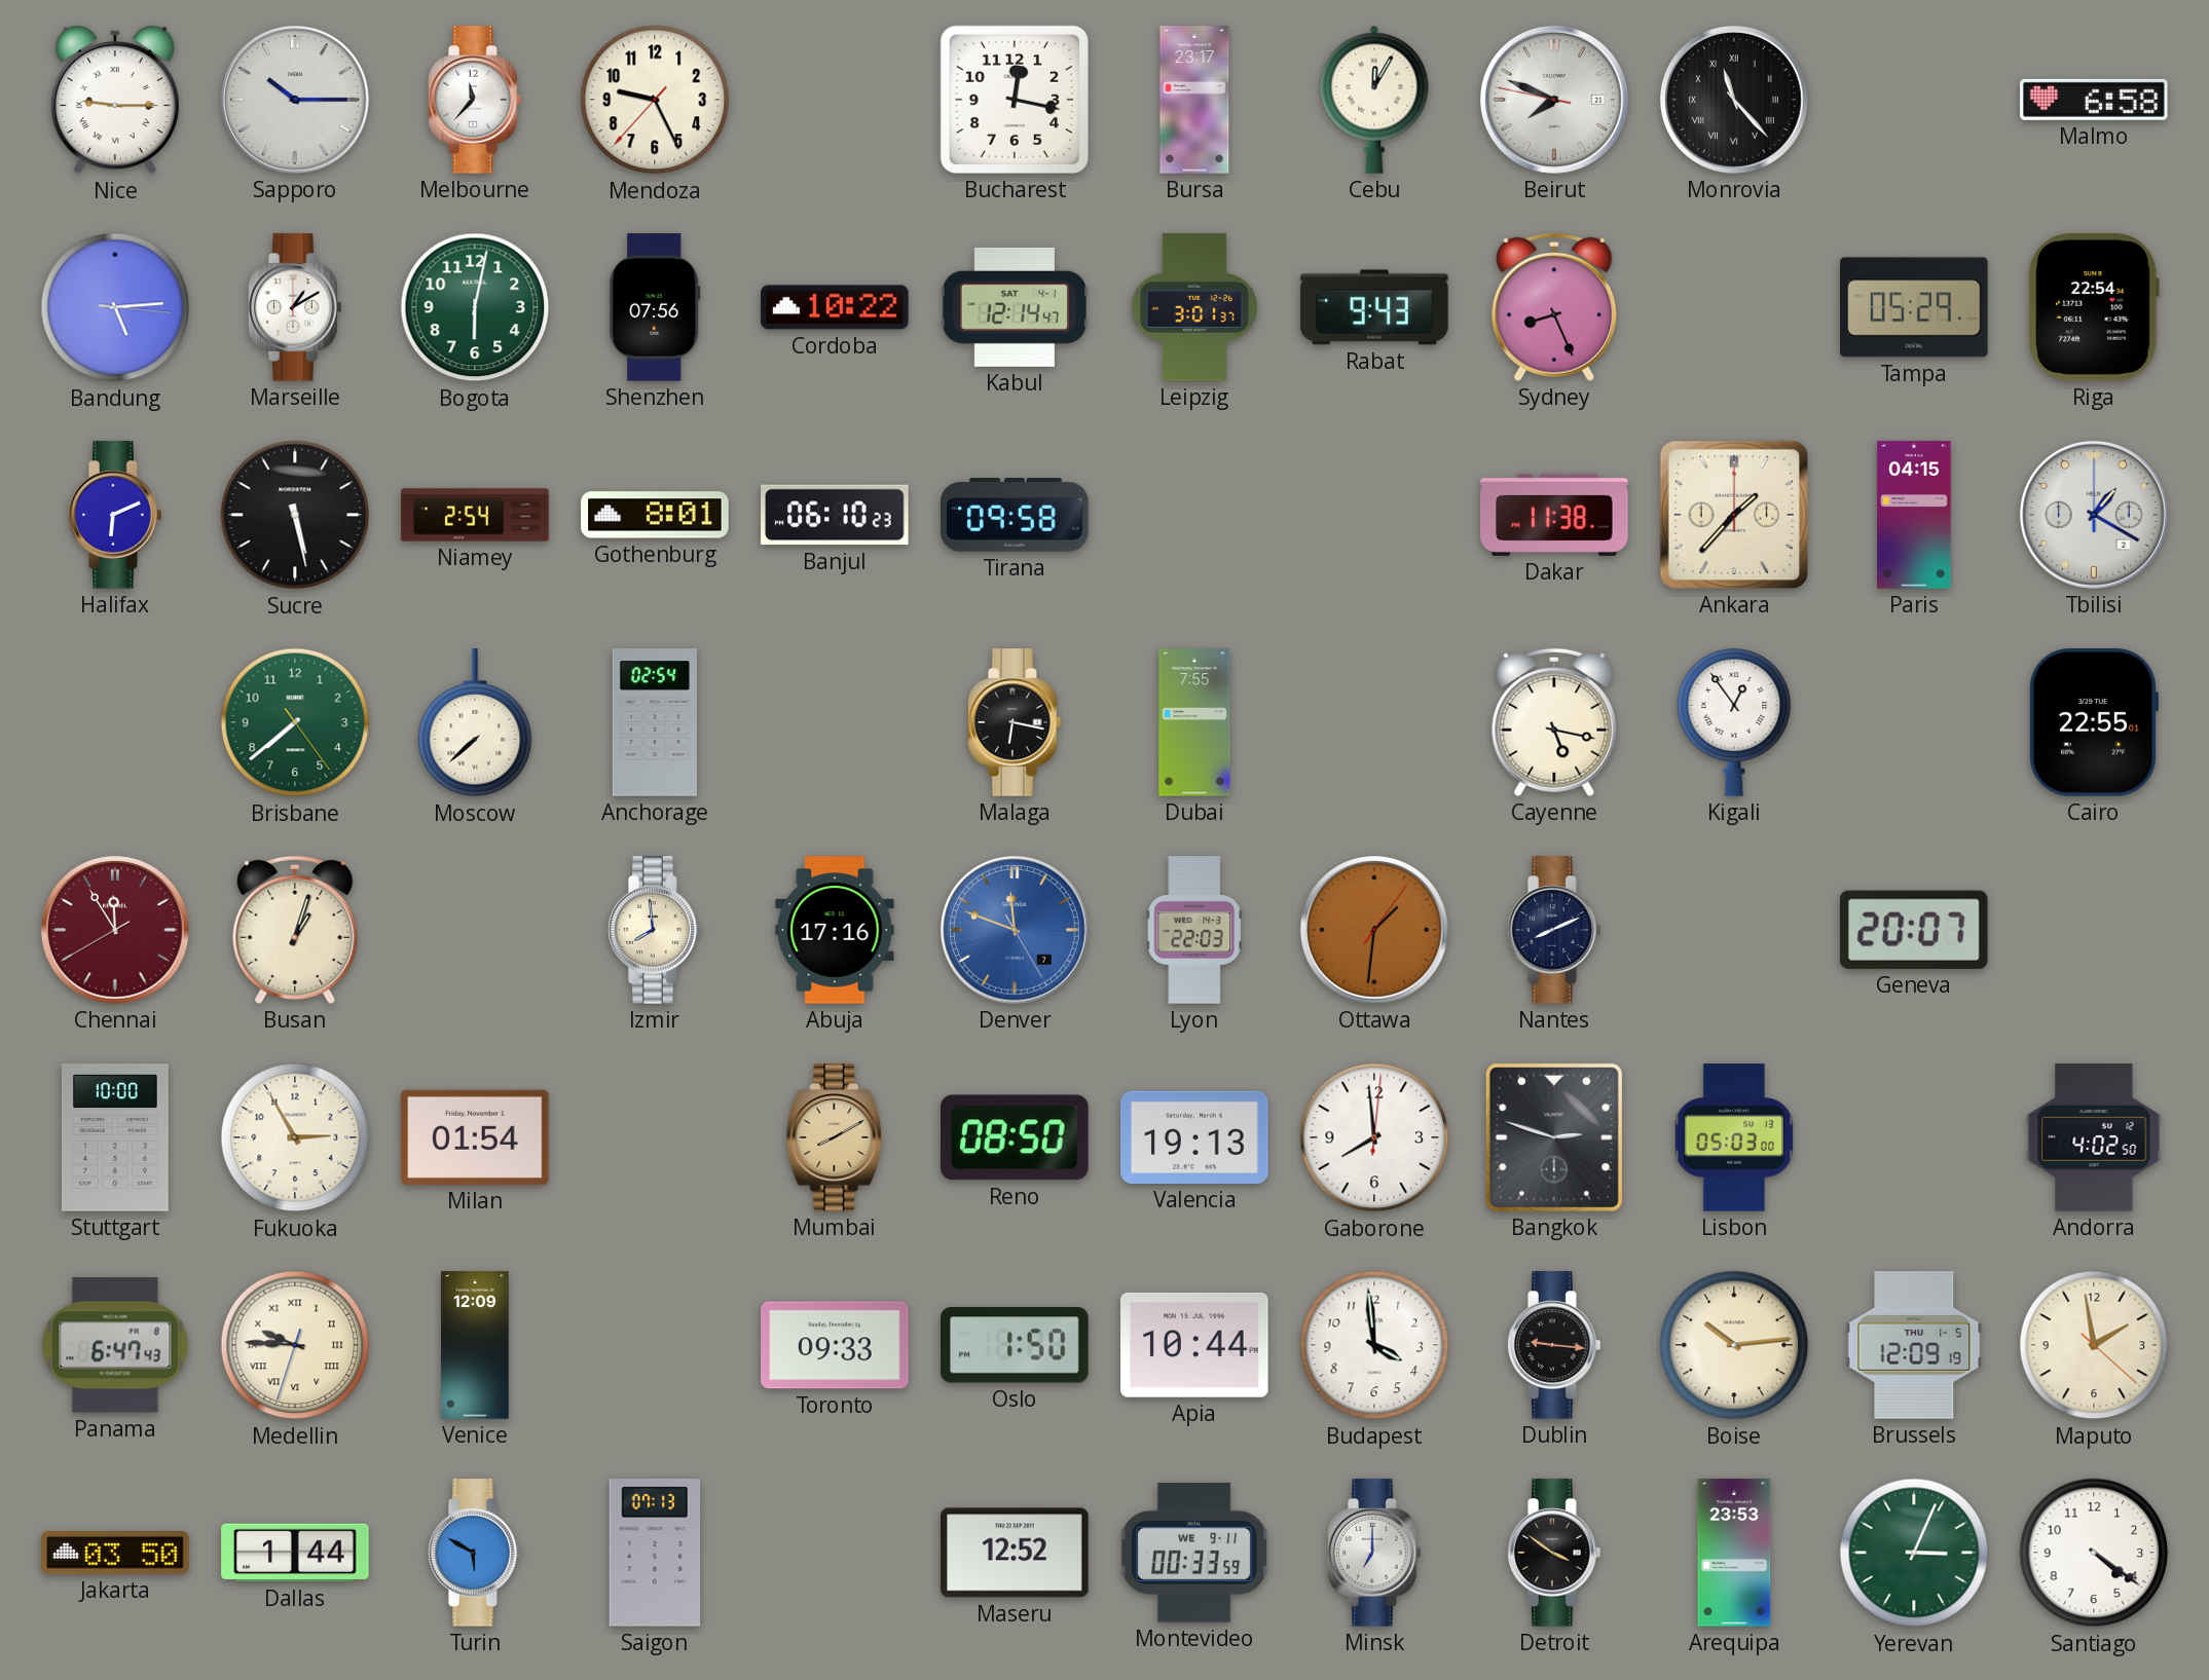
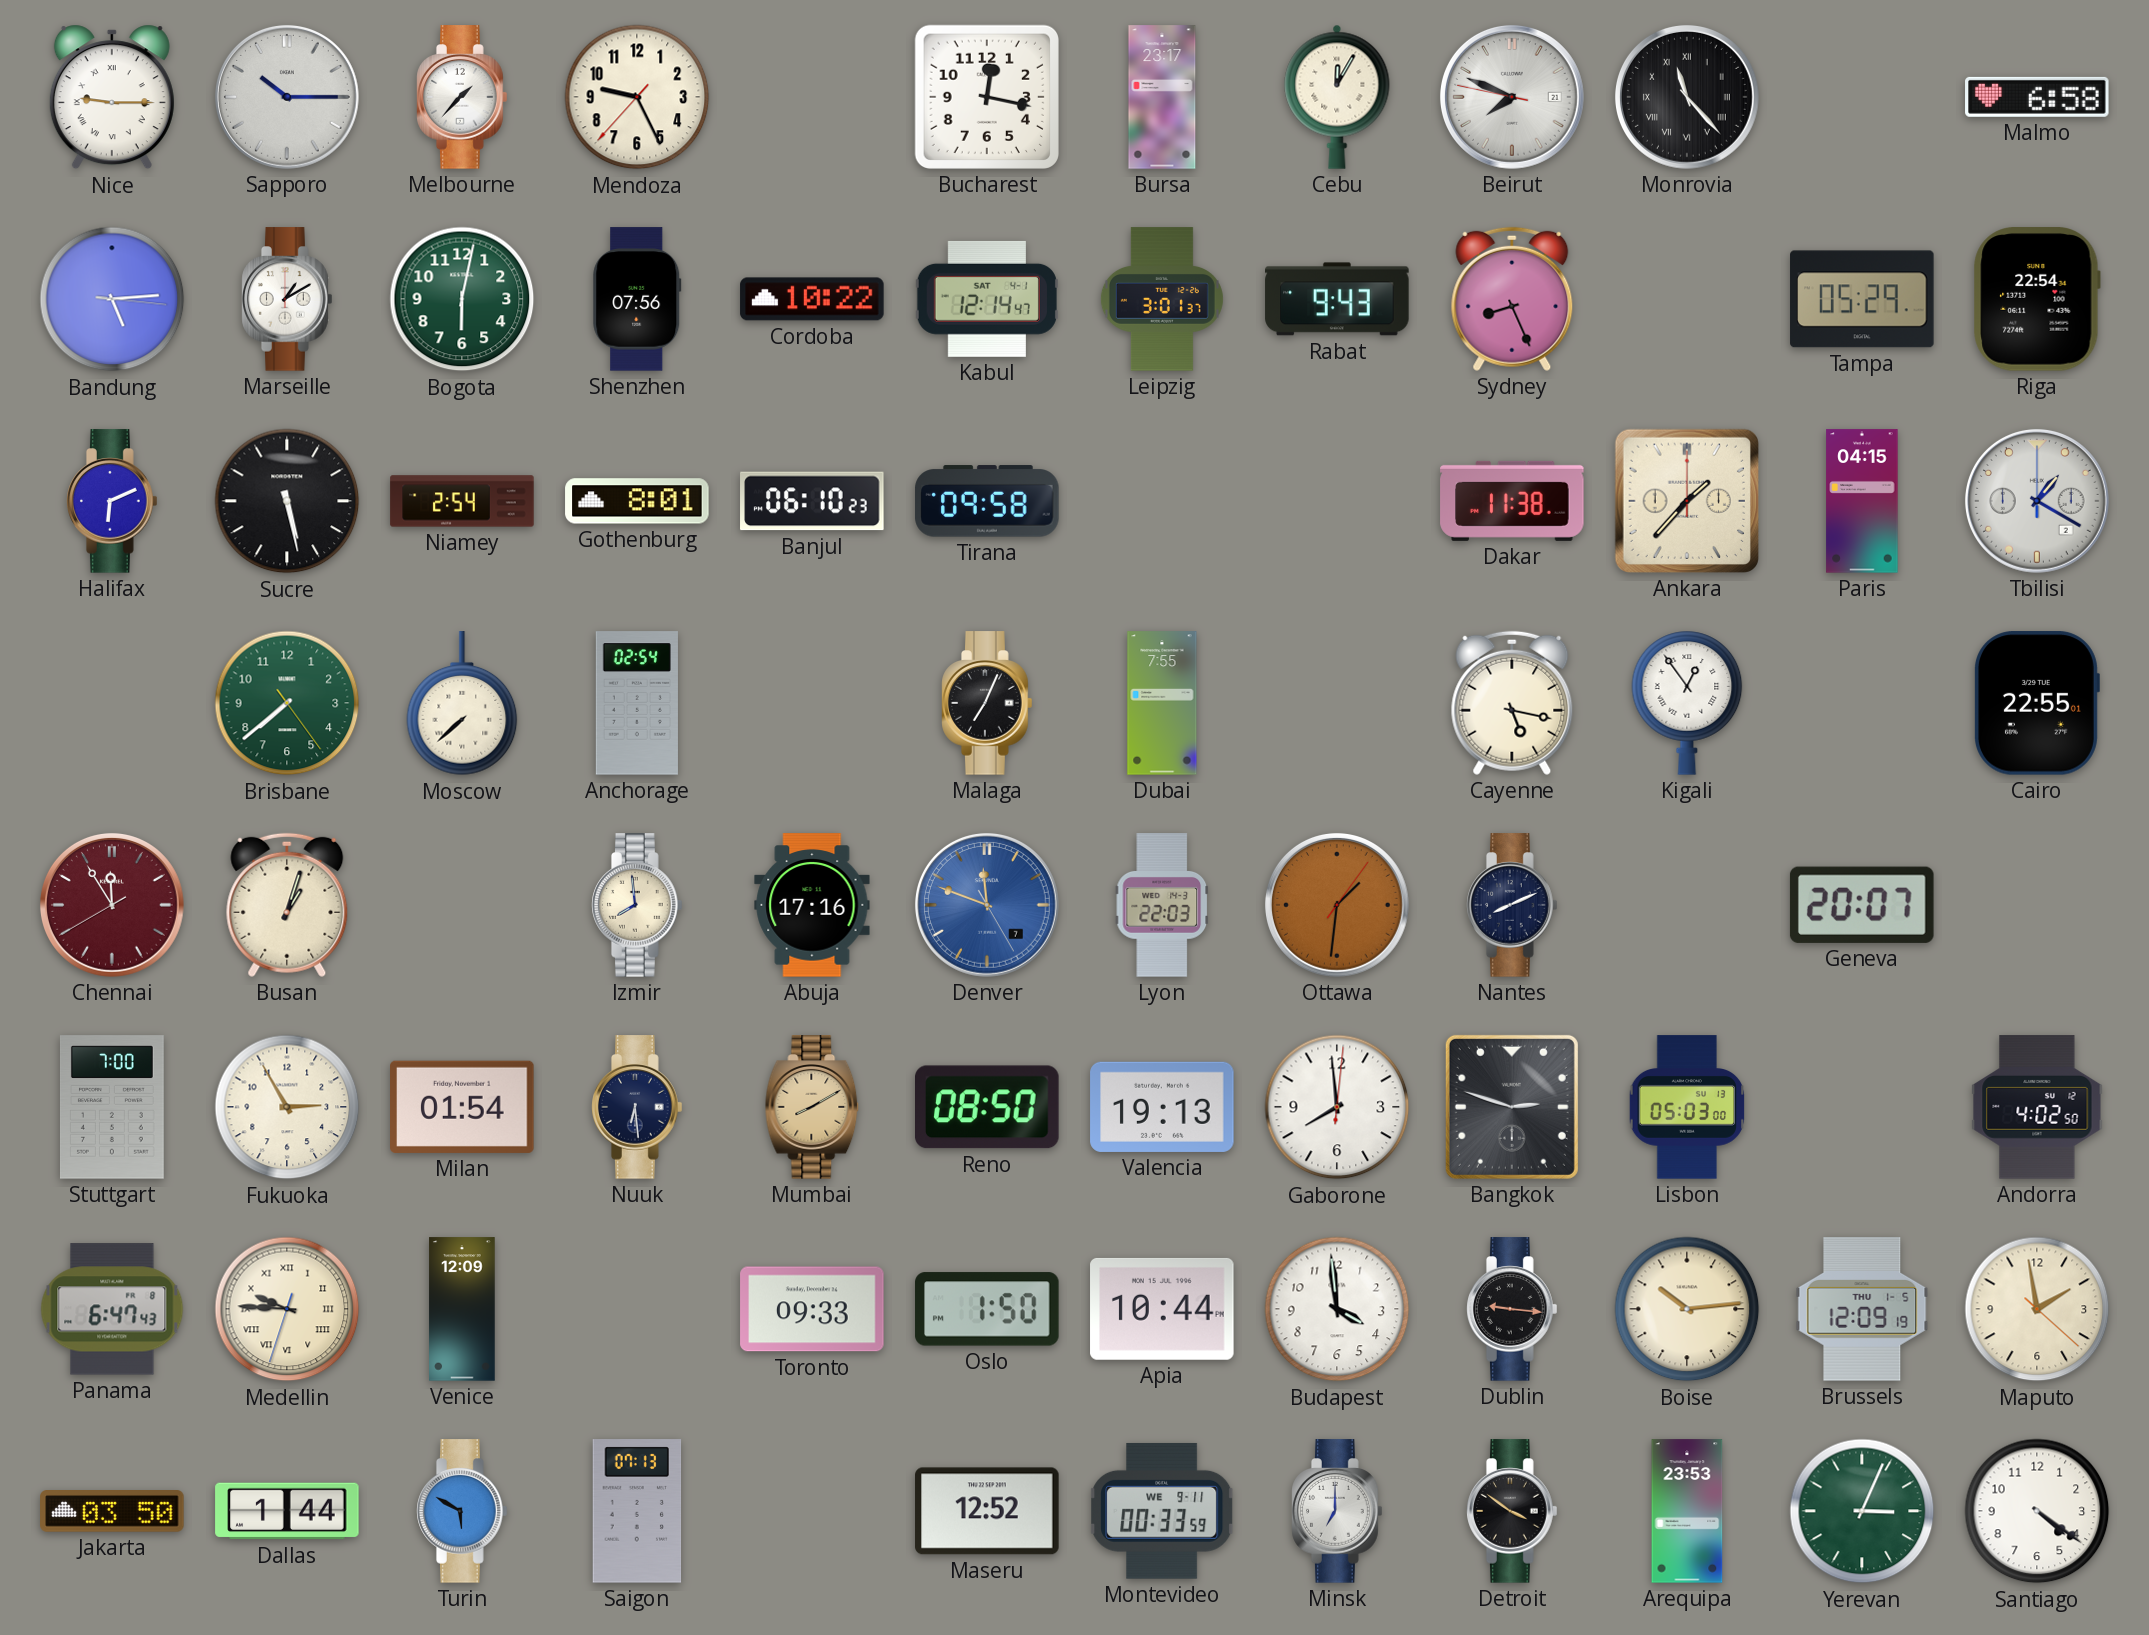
Melbourne: 11:37 -> 1:37 (462, 97)
Malaga: 6:17 -> 7:04 (987, 703)
Stuttgart: 10:00 -> 7:00 (112, 1107)
Nuuk: none -> 6:29 (637, 1107)
